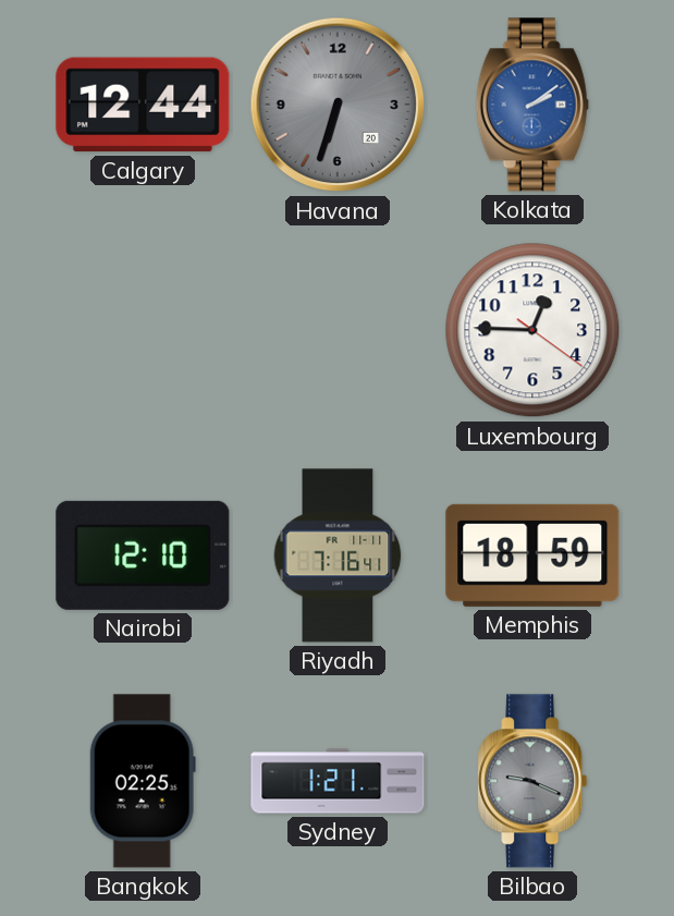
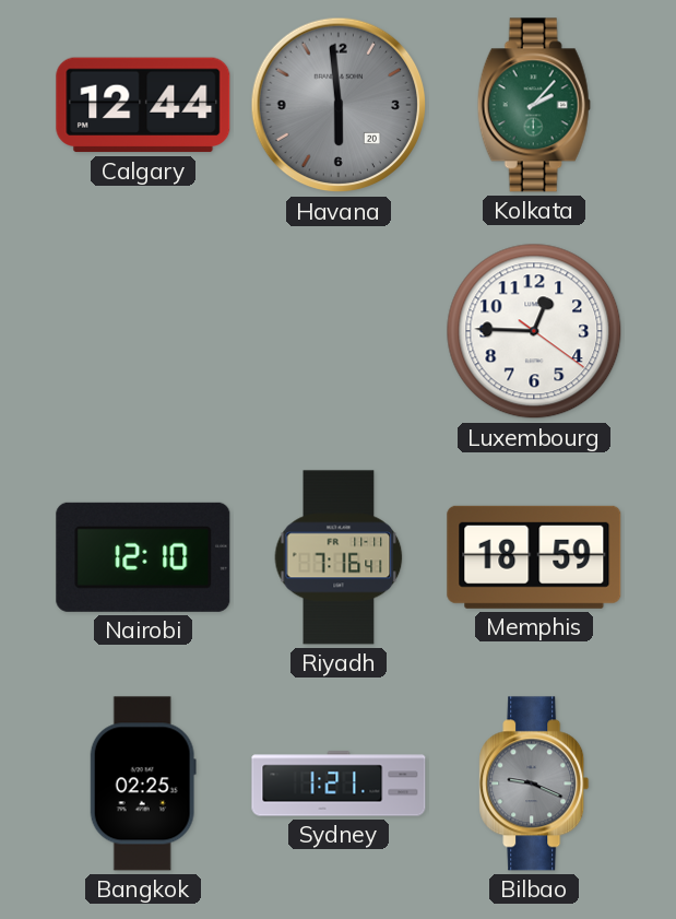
Havana: 6:33 -> 5:59 (339, 105)
Kolkata: 2:09 -> 2:07 (534, 105)
Kolkata dial: blue -> green (534, 105)
